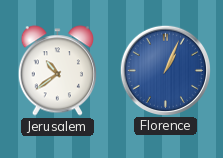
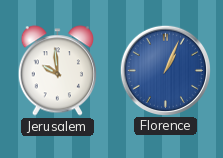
Jerusalem: 10:39 -> 9:59 (57, 71)
